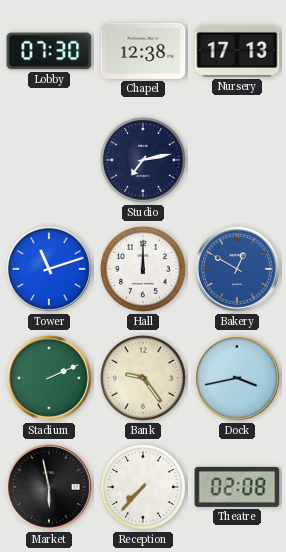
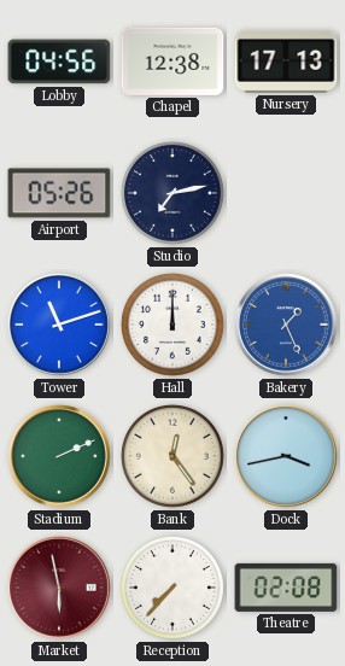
Lobby: 07:30 -> 04:56 (59, 62)
Airport: none -> 05:26 (59, 193)
Bakery: 12:50 -> 1:26 (287, 326)
Bank: 9:24 -> 12:24 (172, 456)
Market dial: black -> burgundy (60, 589)
